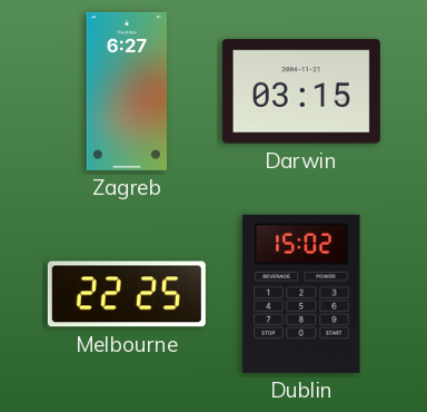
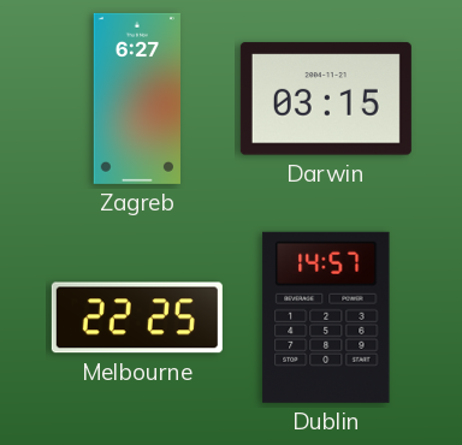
Dublin: 15:02 -> 14:57 (326, 318)
